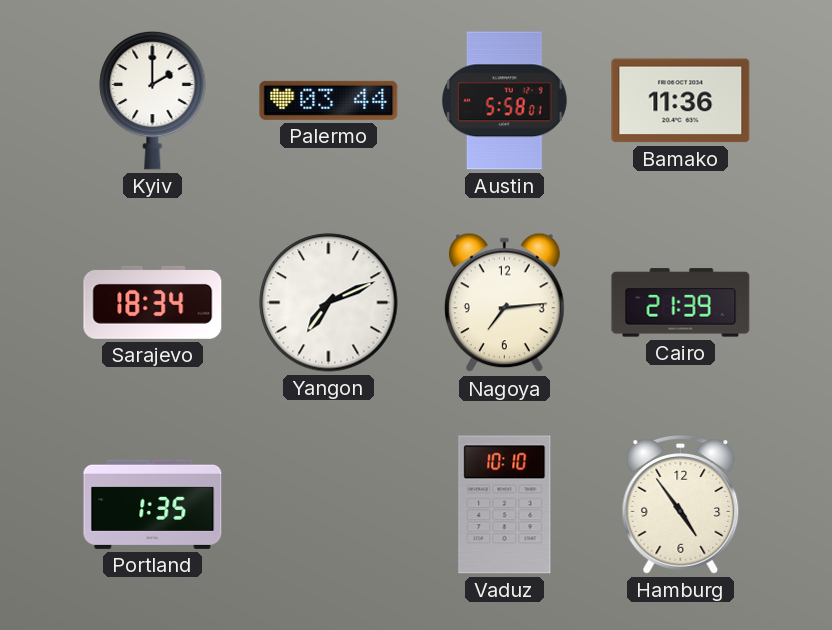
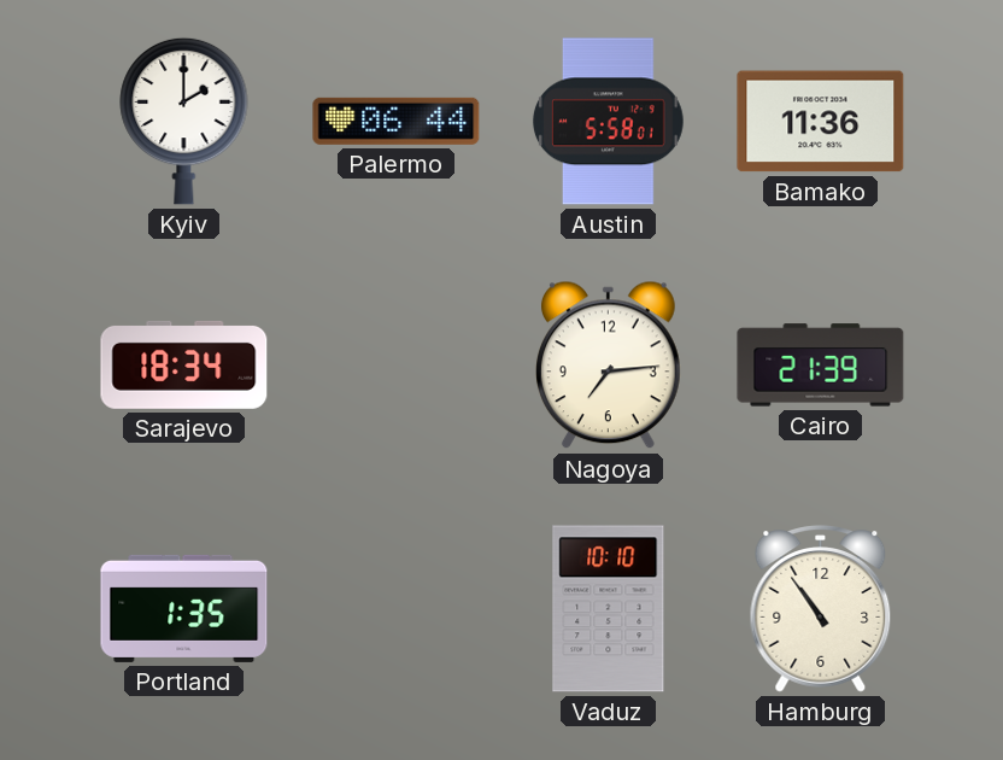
Palermo: 03:44 -> 06:44 (397, 121)
Yangon: 7:11 -> none (329, 303)
Hamburg: 4:54 -> 10:54 (821, 609)
